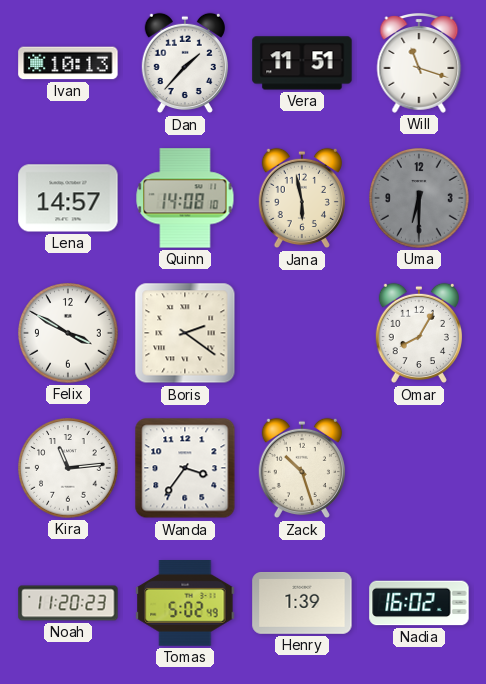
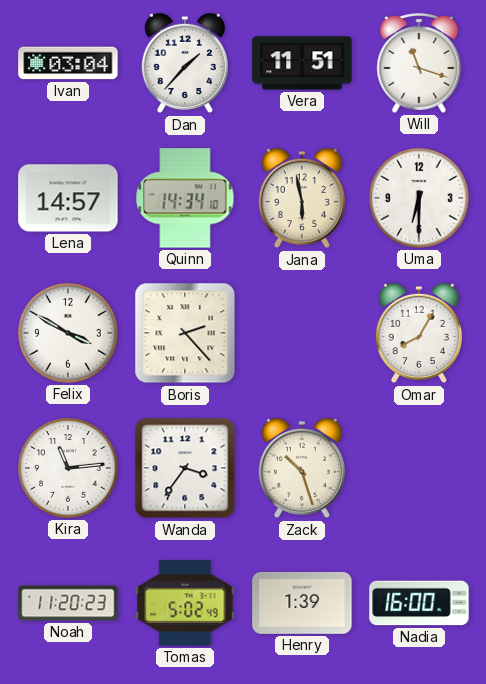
Ivan: 10:13 -> 03:04 (68, 63)
Quinn: 14:08 -> 14:34 (185, 198)
Uma dial: grey -> white (419, 198)
Boris: 2:21 -> 2:23 (185, 333)
Nadia: 16:02 -> 16:00 (419, 603)
